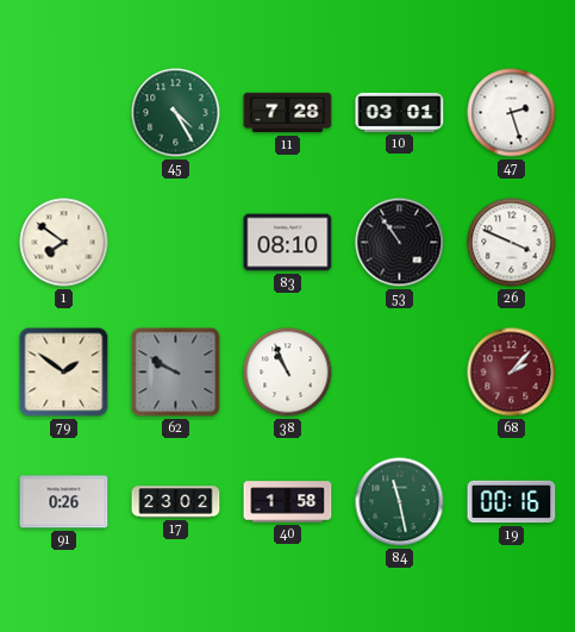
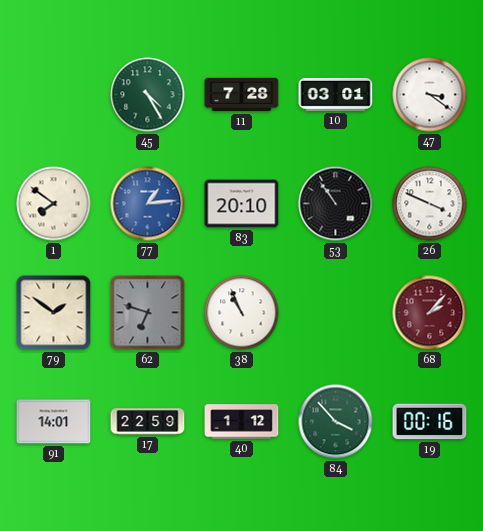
47: 2:27 -> 3:21 (430, 95)
77: none -> 1:14 (148, 204)
83: 08:10 -> 20:10 (242, 204)
62: 9:50 -> 6:48 (148, 313)
91: 0:26 -> 14:01 (54, 422)
17: 23:02 -> 22:59 (148, 422)
40: 1:58 -> 1:12 (242, 422)
84: 11:28 -> 3:53 (336, 422)
